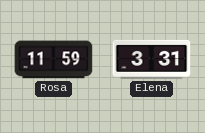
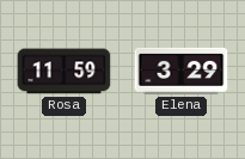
Elena: 3:31 -> 3:29 (182, 71)
